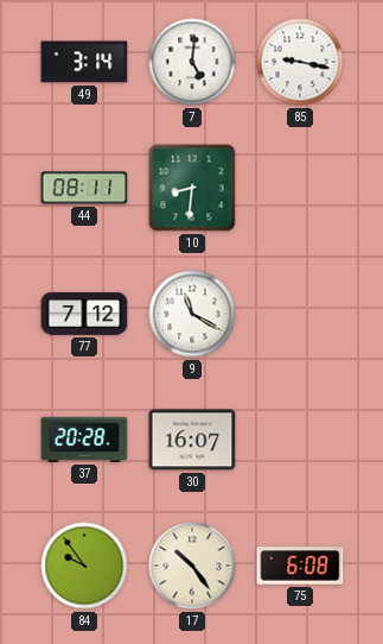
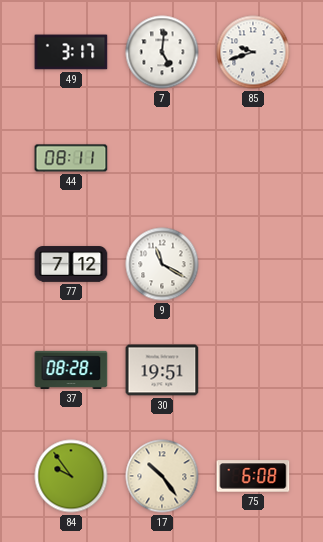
49: 3:14 -> 3:17 (71, 52)
85: 9:17 -> 9:42 (253, 52)
10: 8:31 -> none (192, 188)
37: 20:28 -> 08:28 (71, 370)
30: 16:07 -> 19:51 (162, 370)
